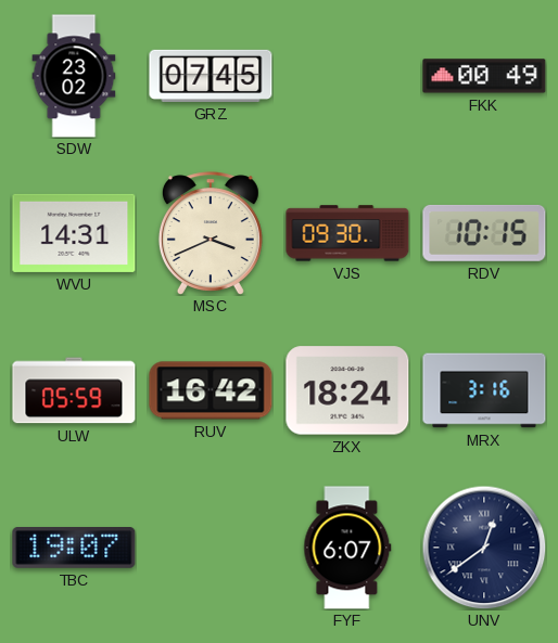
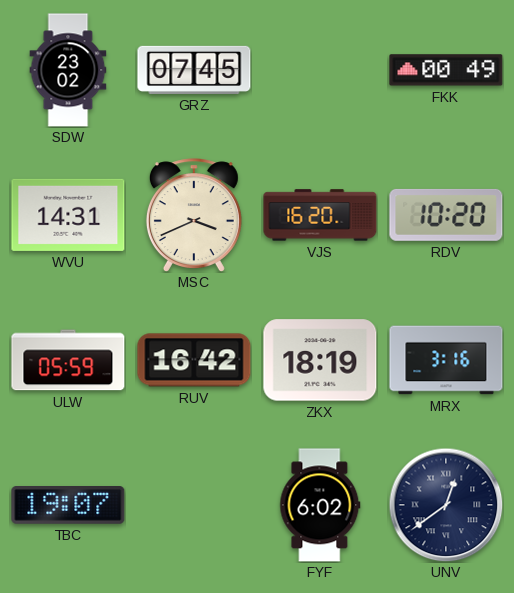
VJS: 09:30 -> 16:20 (320, 215)
RDV: 10:15 -> 10:20 (446, 215)
ZKX: 18:24 -> 18:19 (320, 360)
FYF: 6:07 -> 6:02 (320, 505)
